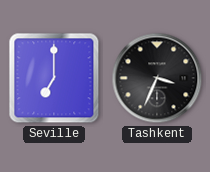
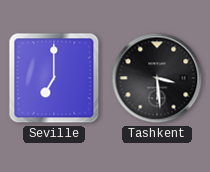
Tashkent: 3:34 -> 3:29 (157, 78)
